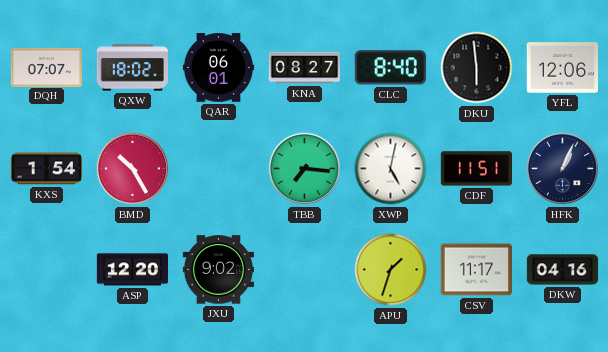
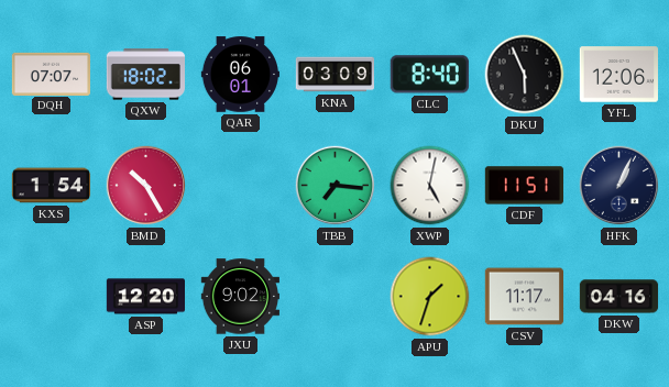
KNA: 08:27 -> 03:09 (336, 75)
DKU: 5:59 -> 5:56 (525, 75)
